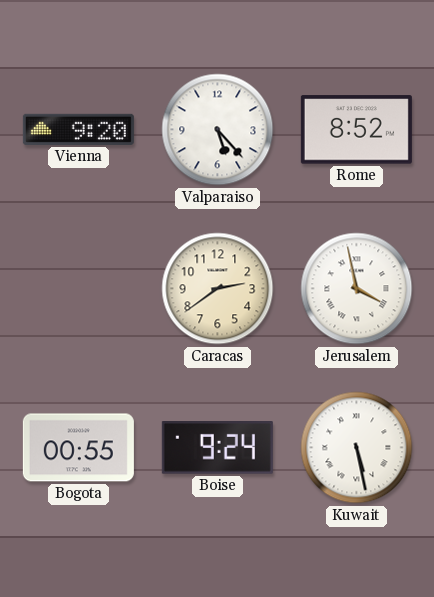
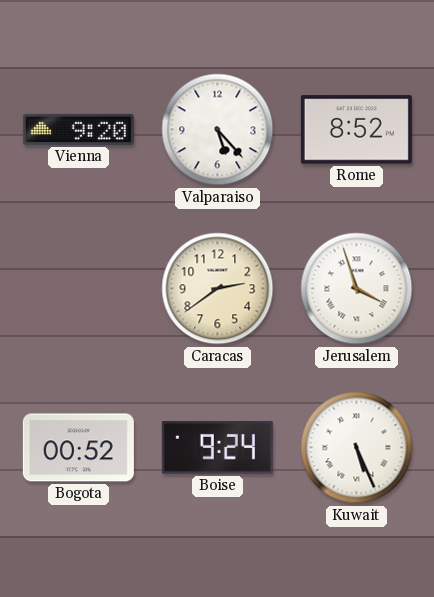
Jerusalem: 3:58 -> 3:57 (357, 289)
Bogota: 00:55 -> 00:52 (78, 448)
Kuwait: 5:28 -> 5:26 (357, 448)
